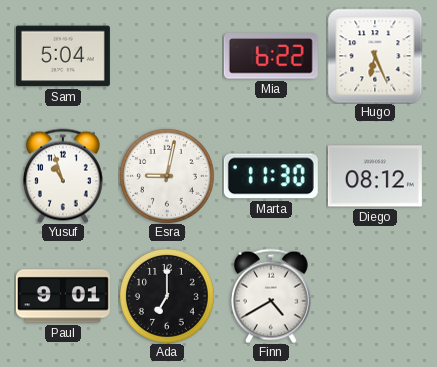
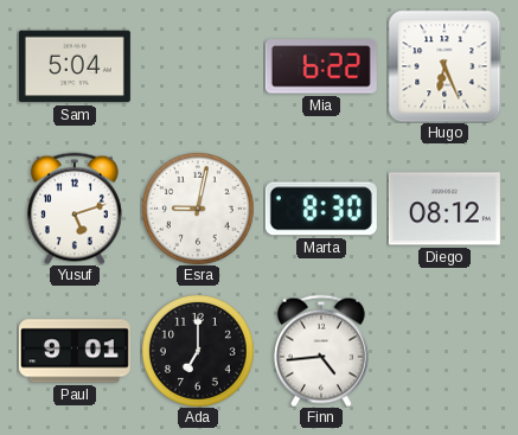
Yusuf: 10:57 -> 5:12 (76, 209)
Marta: 11:30 -> 8:30 (321, 209)
Finn: 4:40 -> 4:44 (322, 351)
